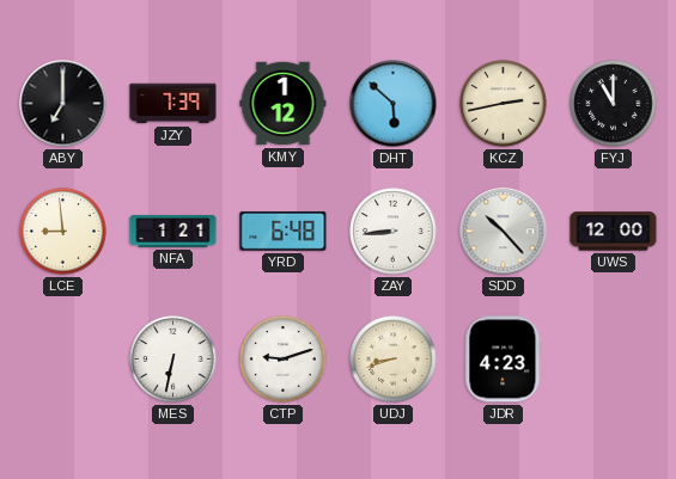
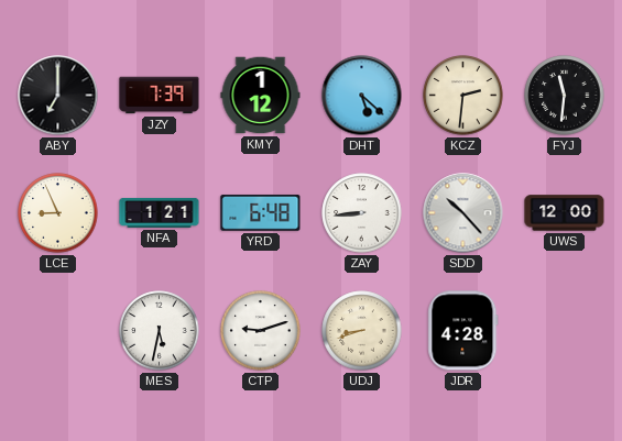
DHT: 5:52 -> 5:22 (362, 96)
KCZ: 2:43 -> 2:31 (463, 96)
FYJ: 11:00 -> 11:31 (565, 96)
LCE: 8:59 -> 8:56 (58, 213)
MES: 6:32 -> 5:32 (160, 331)
JDR: 4:23 -> 4:28 (463, 331)
